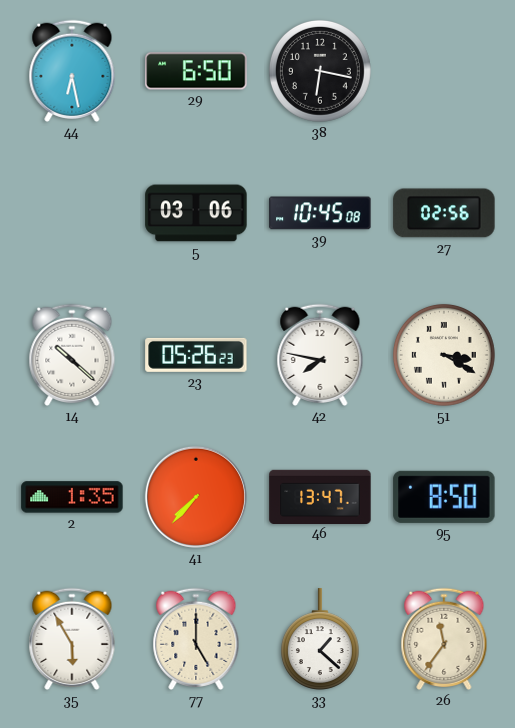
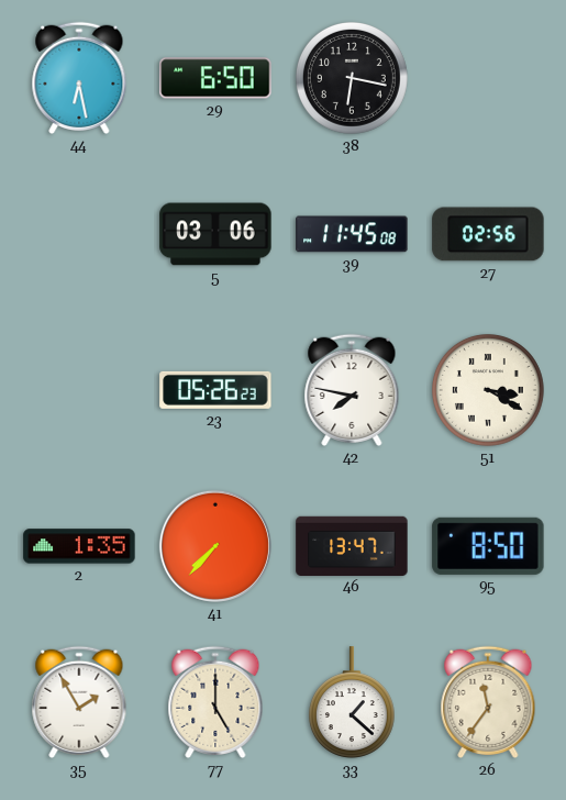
39: 10:45 -> 11:45 (352, 234)
14: 10:22 -> none (72, 355)
35: 5:55 -> 1:55 (79, 702)
